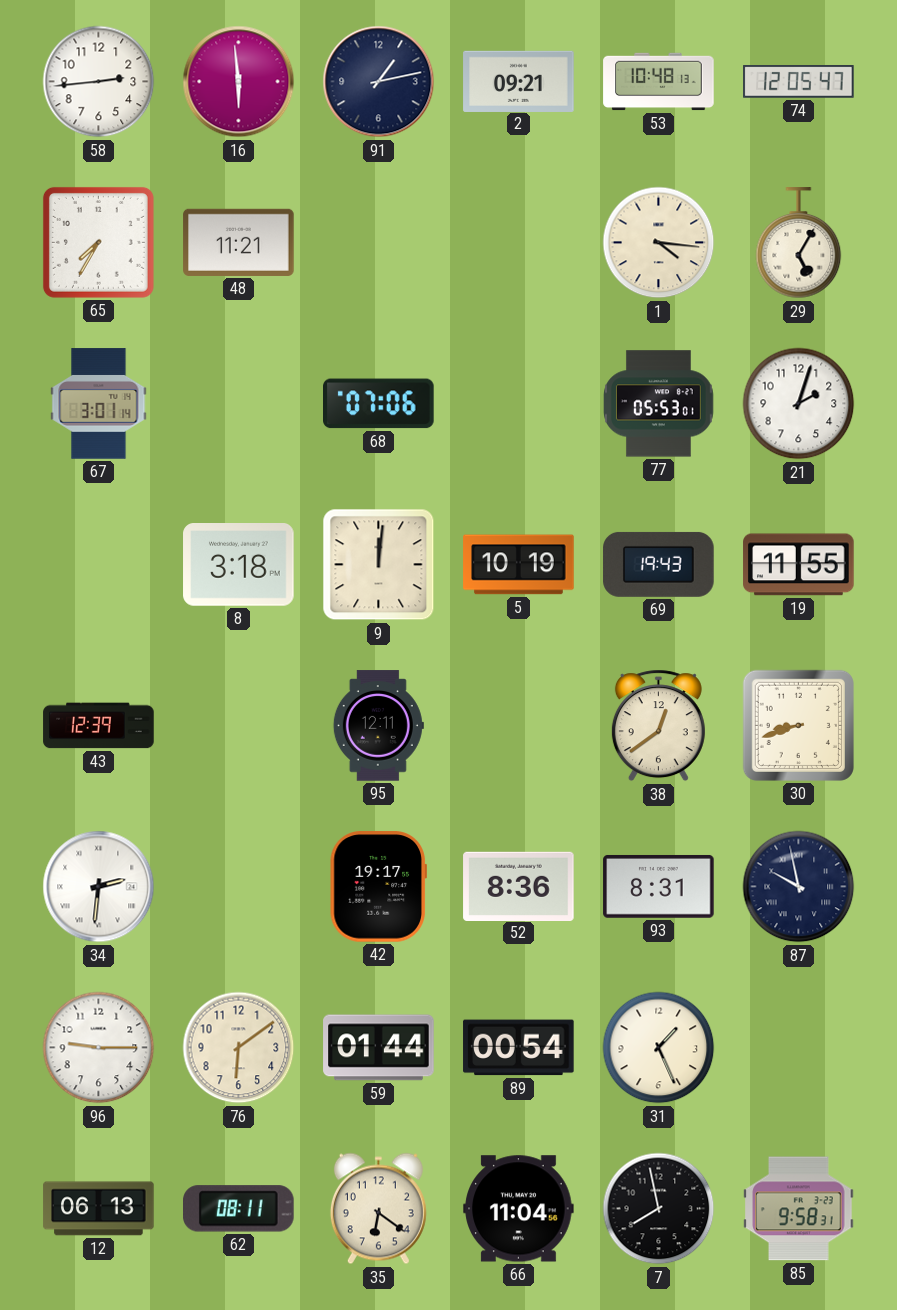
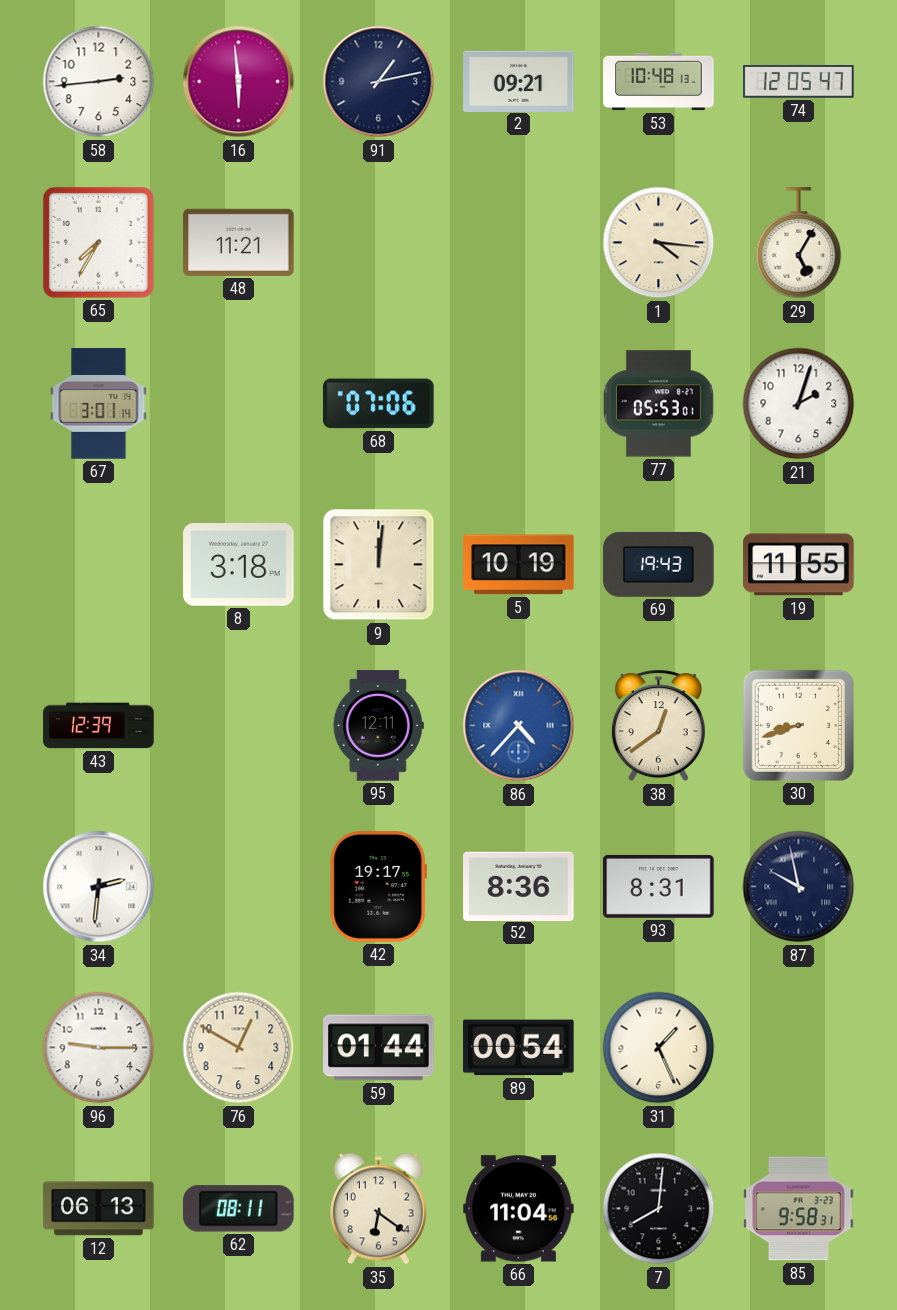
86: none -> 4:37 (519, 726)
76: 6:09 -> 12:50 (239, 1048)
7: 7:58 -> 8:01 (659, 1209)
